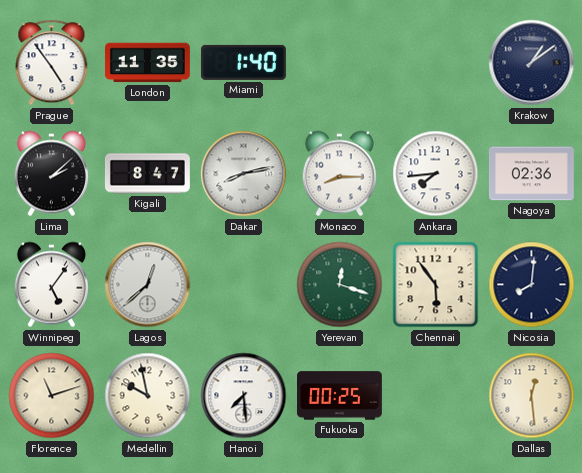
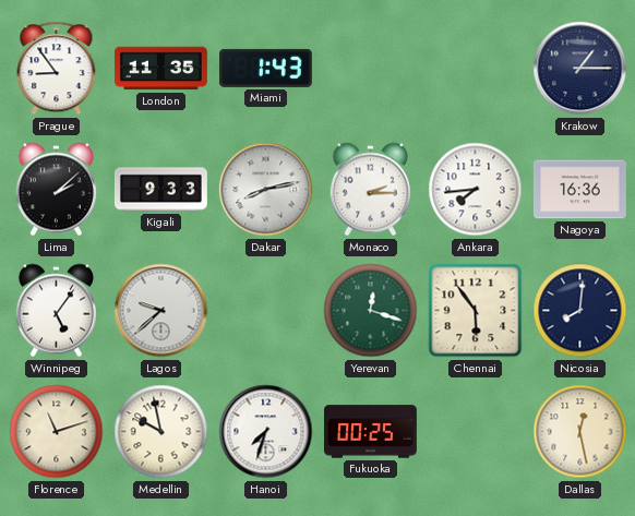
Prague: 4:54 -> 8:54 (57, 69)
Miami: 1:40 -> 1:43 (265, 68)
Krakow: 1:09 -> 1:15 (580, 69)
Kigali: 8:47 -> 9:33 (161, 190)
Monaco: 8:15 -> 2:15 (370, 190)
Nagoya: 02:36 -> 16:36 (579, 190)
Lagos: 12:38 -> 9:38 (161, 311)
Hanoi: 7:29 -> 7:33 (266, 432)
Dallas: 12:29 -> 12:28 (580, 432)
